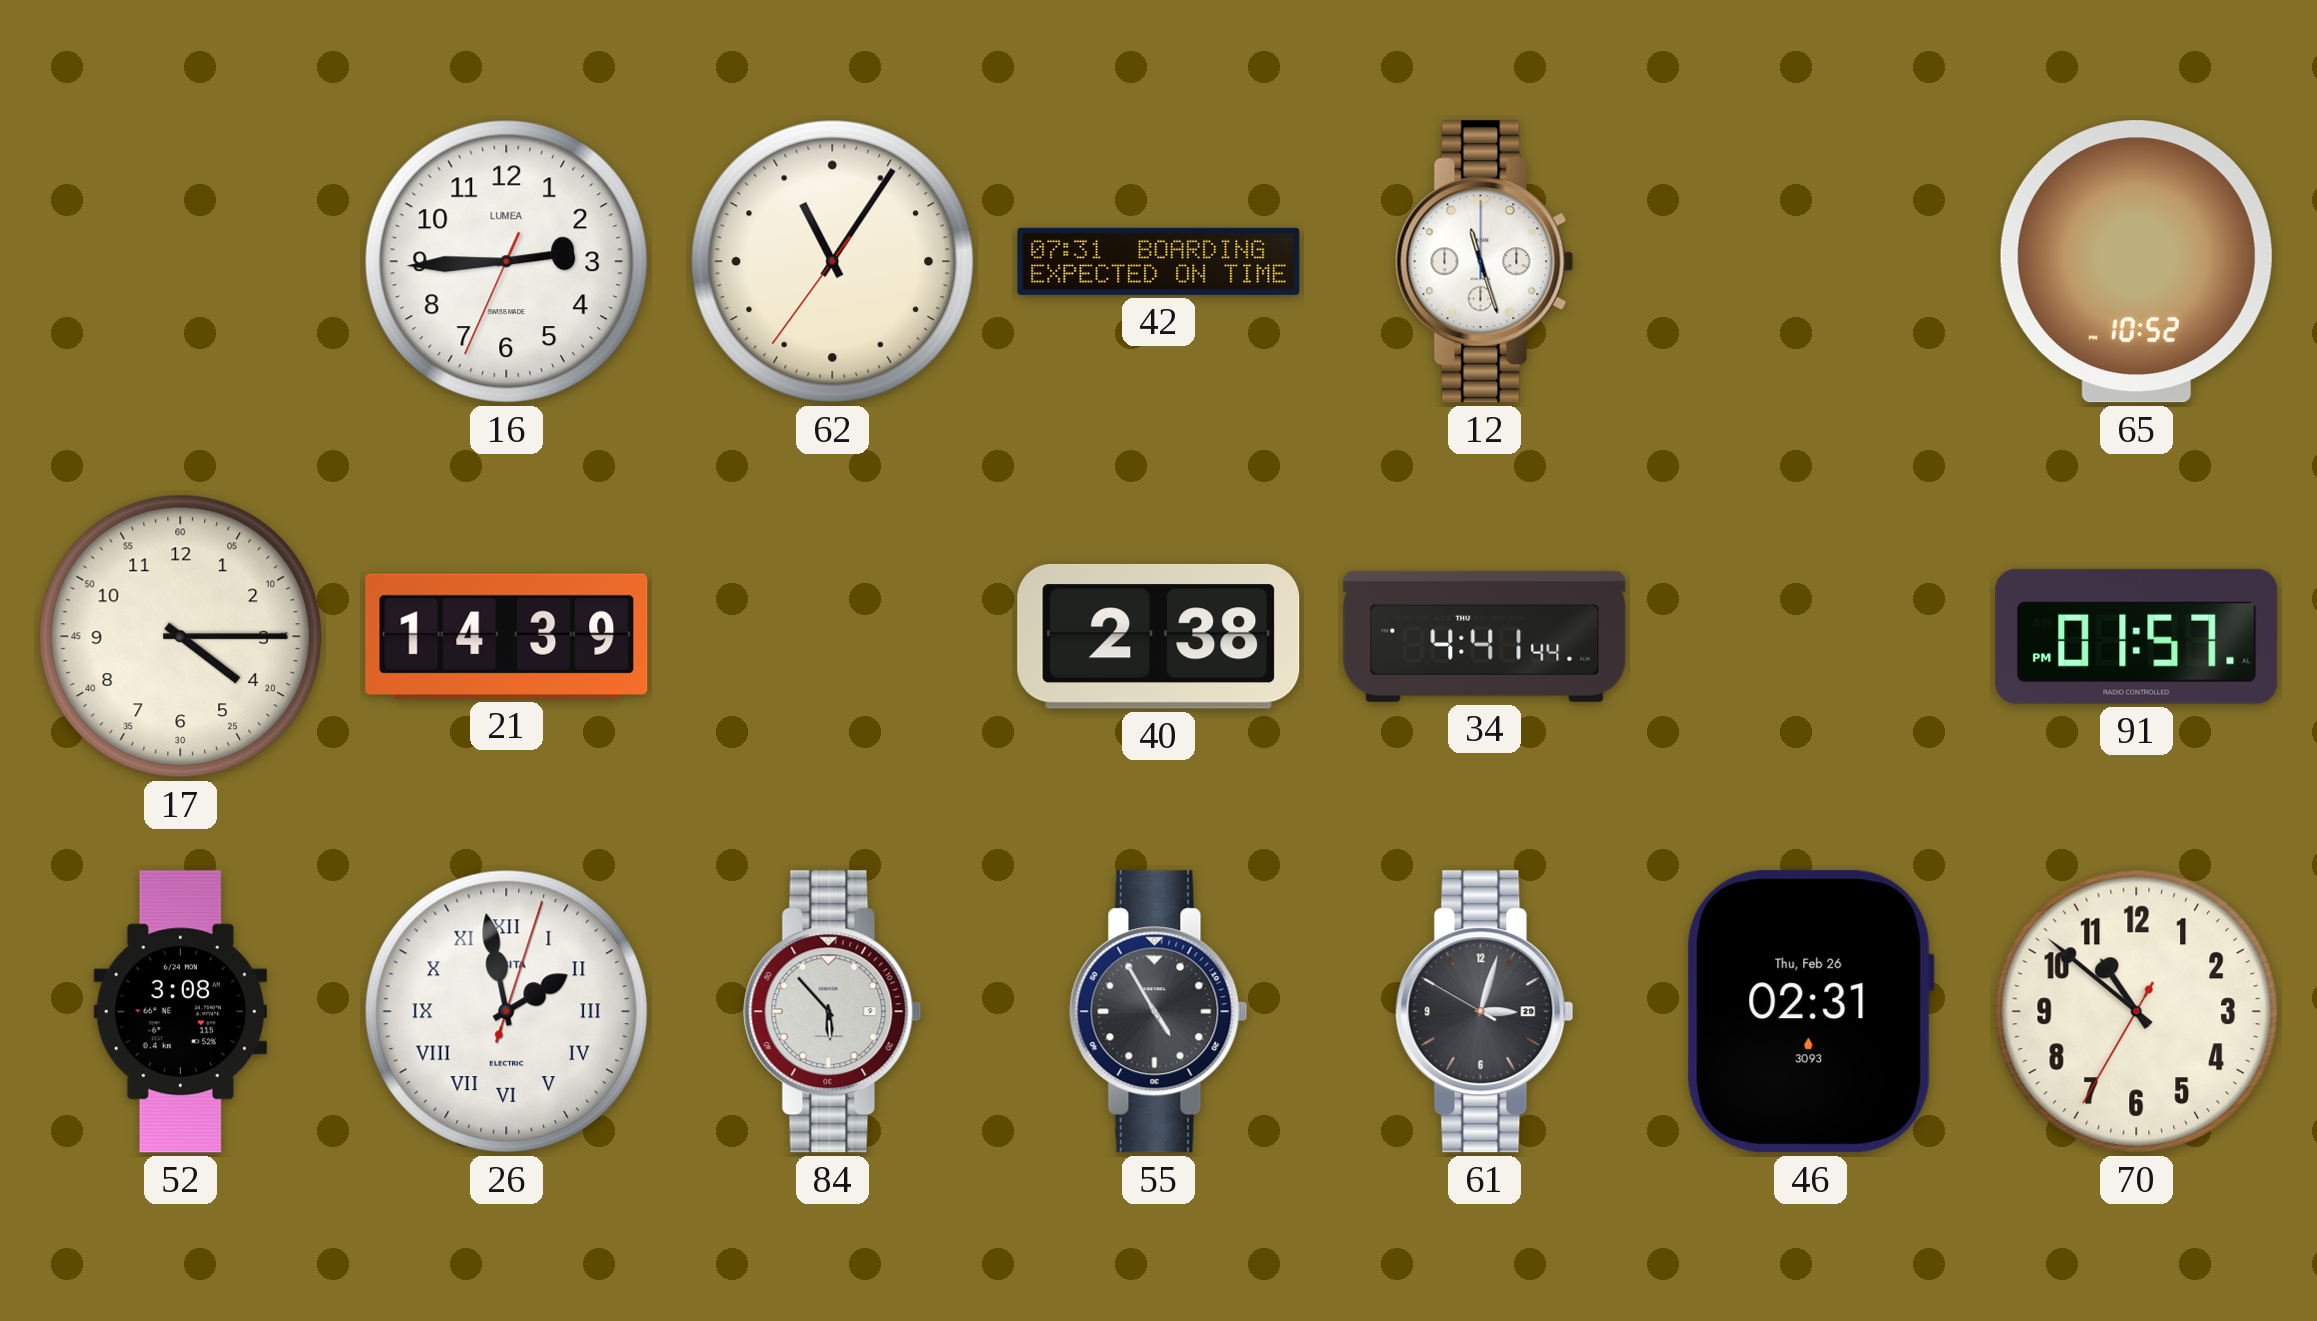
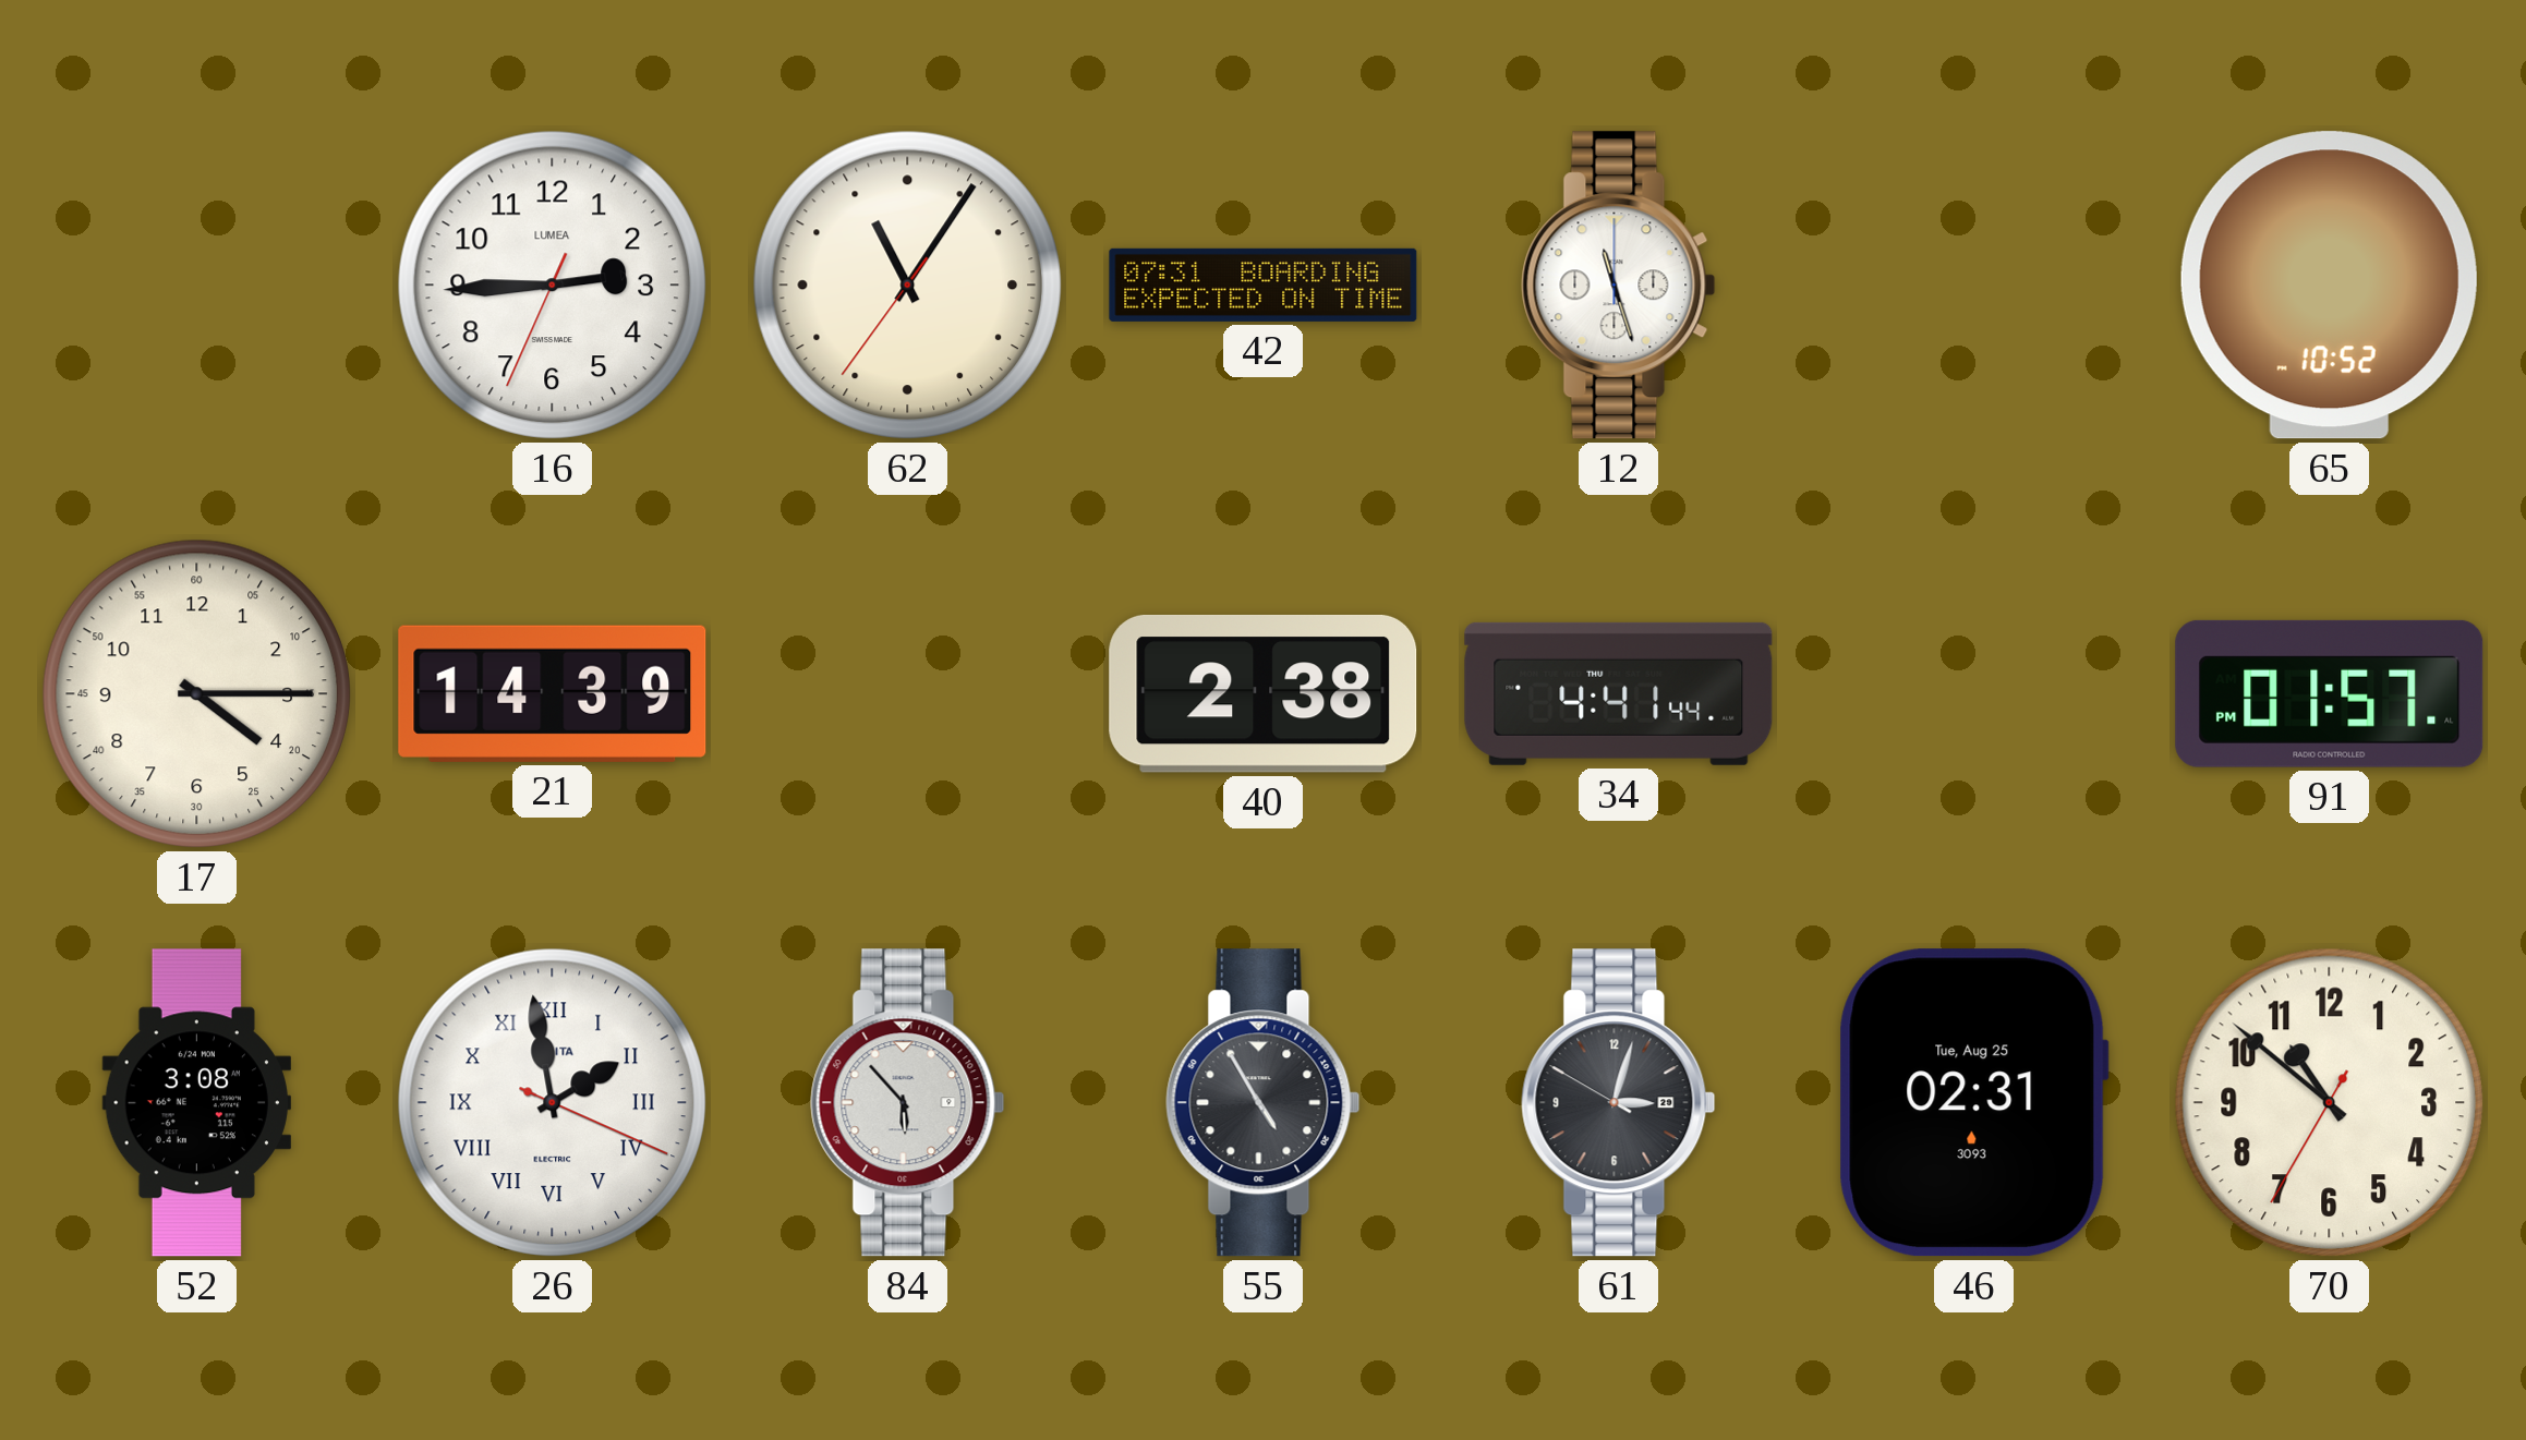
26: 1:58:03 -> 1:58:19 (552, 1102)
46 date: Thu, Feb 26 -> Tue, Aug 25 (1973, 1103)
